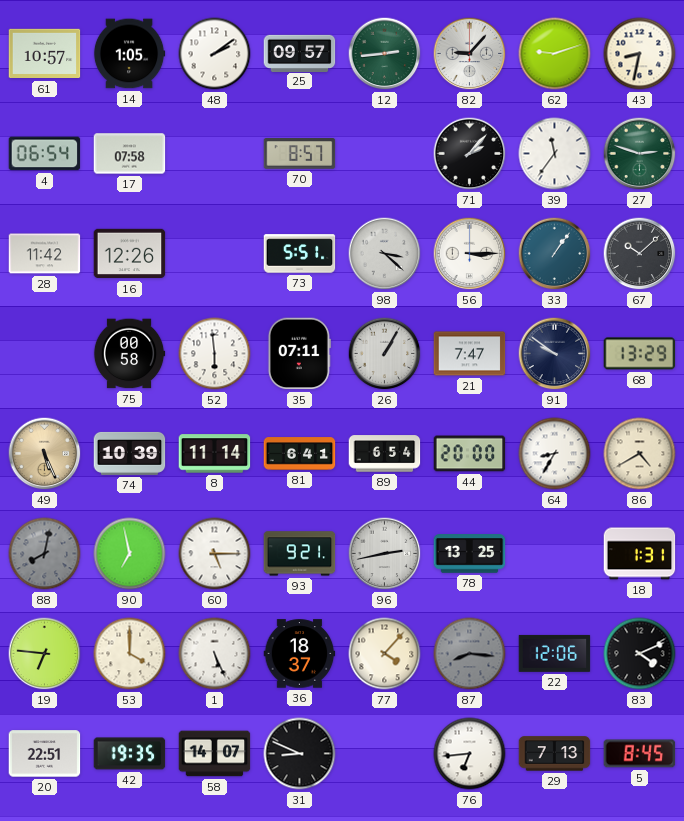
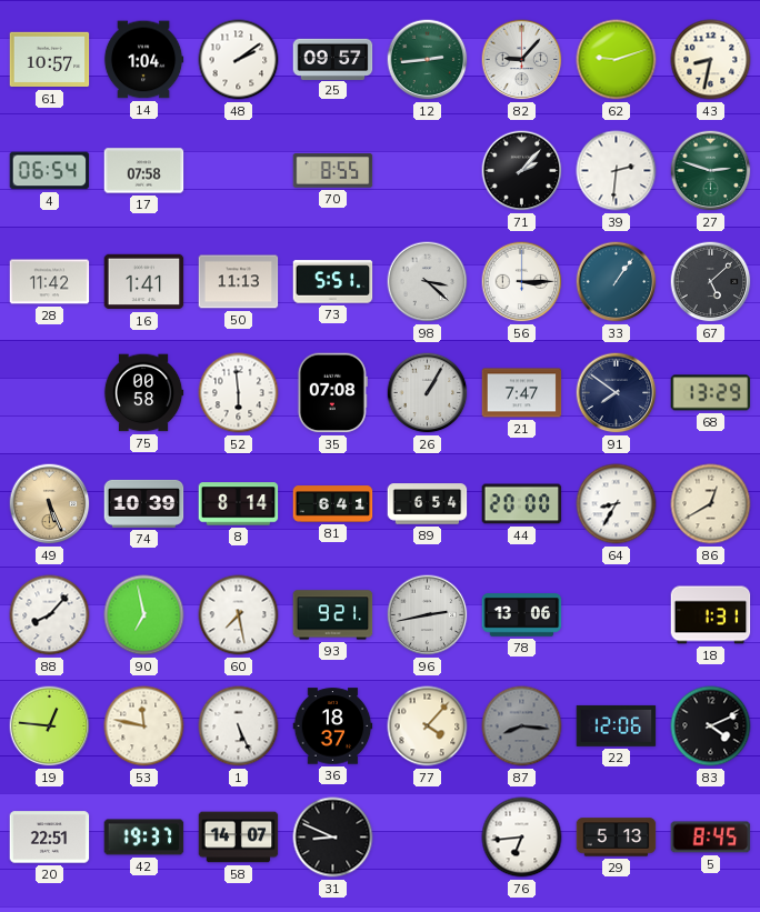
14: 1:05 -> 1:04 (143, 60)
70: 8:57 -> 8:55 (333, 171)
39: 11:36 -> 2:31 (617, 171)
16: 12:26 -> 1:41 (144, 282)
50: none -> 11:13 (239, 282)
67: 10:08 -> 5:08 (711, 282)
35: 07:11 -> 07:08 (332, 393)
91: 9:51 -> 7:51 (617, 393)
8: 11:14 -> 8:14 (239, 504)
86: 4:40 -> 12:40 (711, 504)
88: 8:02 -> 8:07 (50, 615)
88 dial: grey -> white (50, 615)
60: 5:15 -> 7:28 (239, 615)
78: 13:25 -> 13:06 (522, 615)
19: 6:46 -> 12:46 (50, 726)
53: 4:00 -> 11:47 (144, 726)
42: 19:35 -> 19:37 (144, 838)
29: 7:13 -> 5:13 (617, 838)
